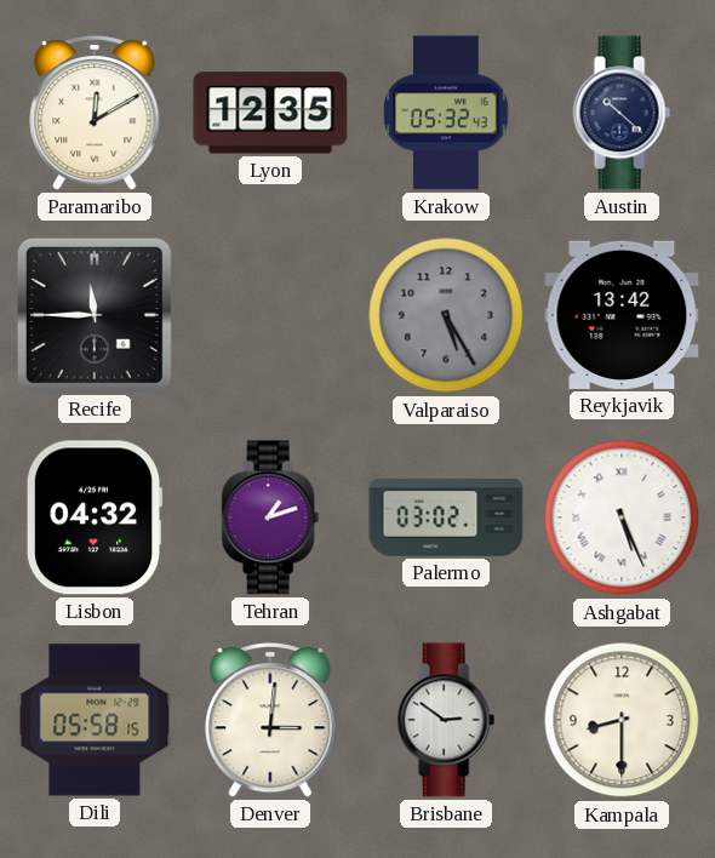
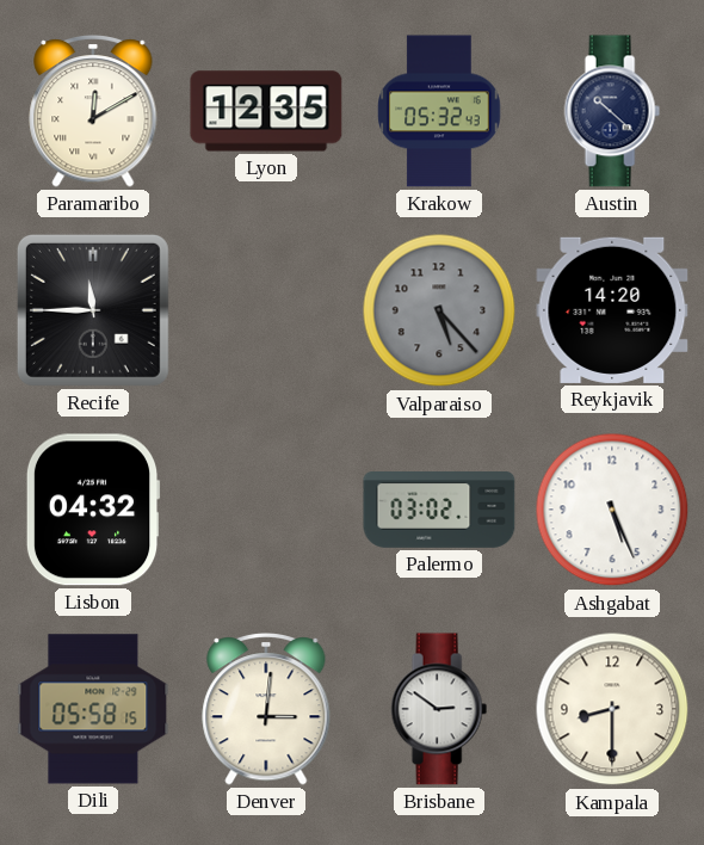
Valparaiso: 5:25 -> 5:23 (439, 310)
Reykjavik: 13:42 -> 14:20 (612, 310)
Tehran: 1:12 -> none (270, 517)
Ashgabat numerals: Roman -> Arabic (612, 510)
